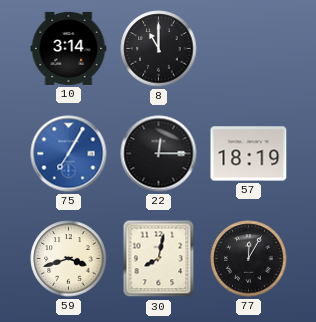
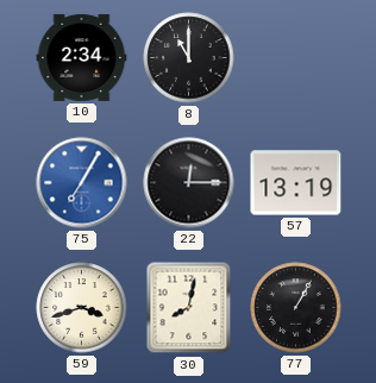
10: 3:14 -> 2:34 (82, 57)
57: 18:19 -> 13:19 (296, 183)
77: 12:05 -> 1:05 (296, 308)
